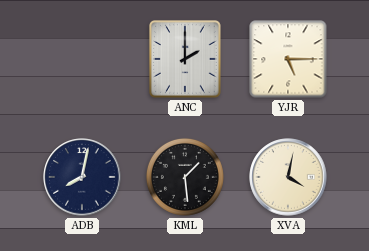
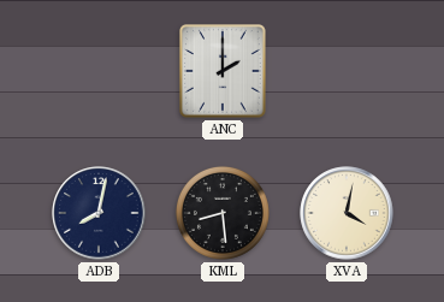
YJR: 5:15 -> none (288, 59)
KML: 1:29 -> 8:29 (223, 213)
